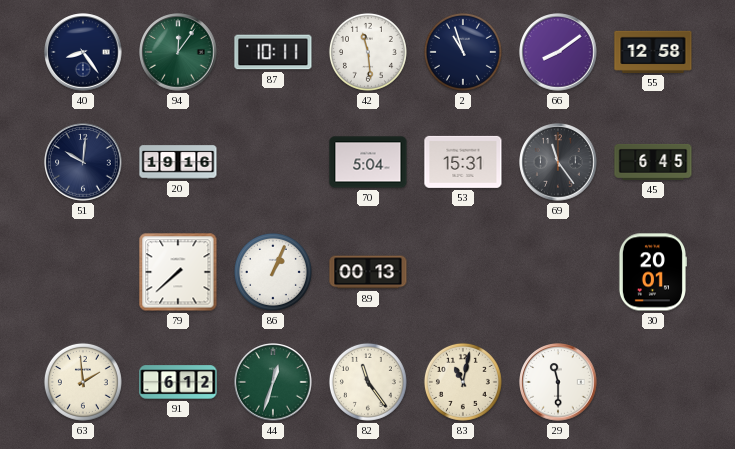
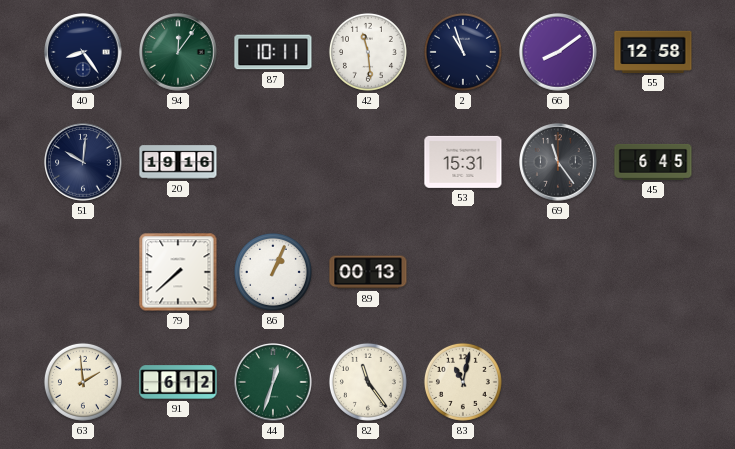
70: 5:04 -> none (368, 162)
30: 20:01 -> none (652, 272)
29: 11:30 -> none (558, 382)
